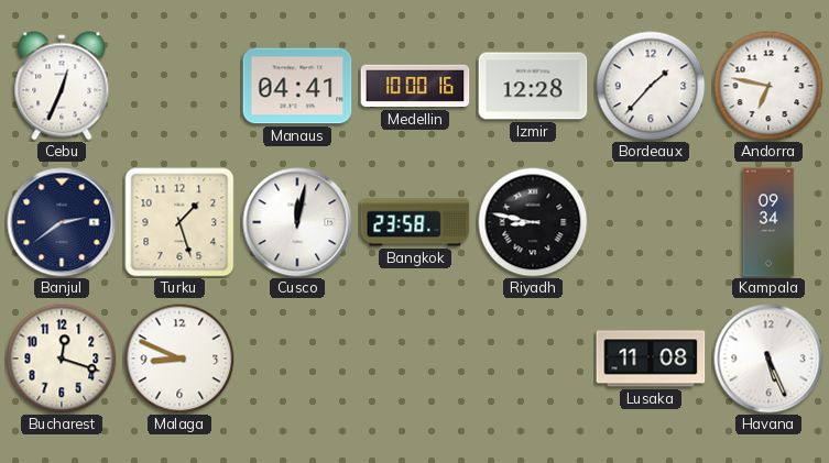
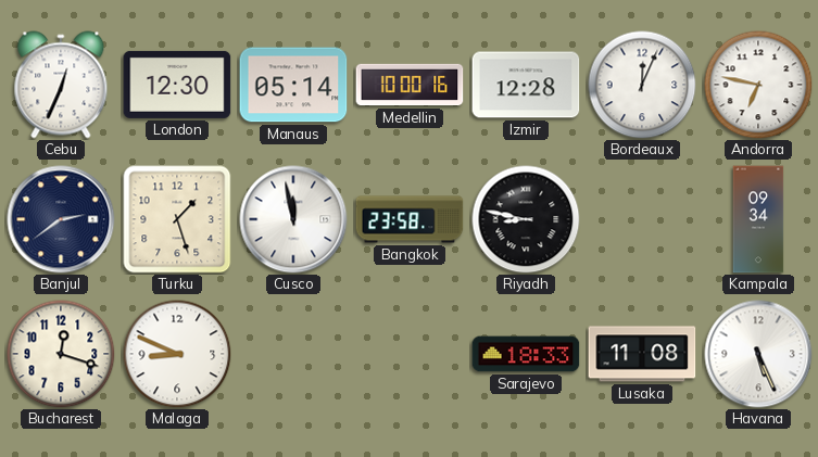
London: none -> 12:30 (177, 85)
Manaus: 04:41 -> 05:14 (293, 85)
Bordeaux: 1:37 -> 12:04 (642, 85)
Cusco: 12:02 -> 11:58 (293, 219)
Sarajevo: none -> 18:33 (526, 354)
